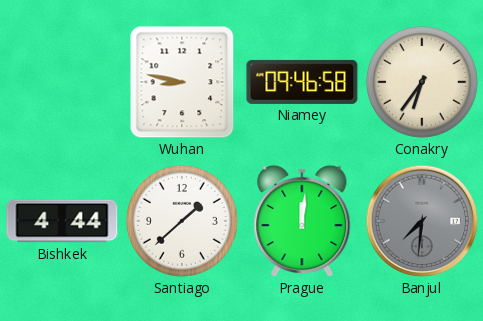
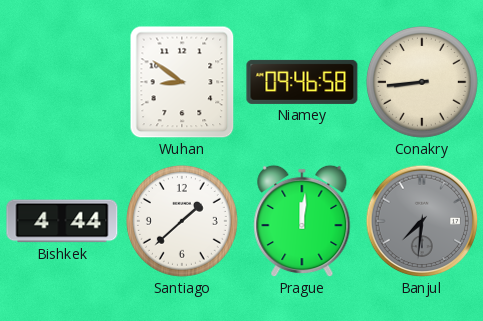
Wuhan: 8:47 -> 8:51 (182, 82)
Conakry: 6:36 -> 8:44 (422, 82)
